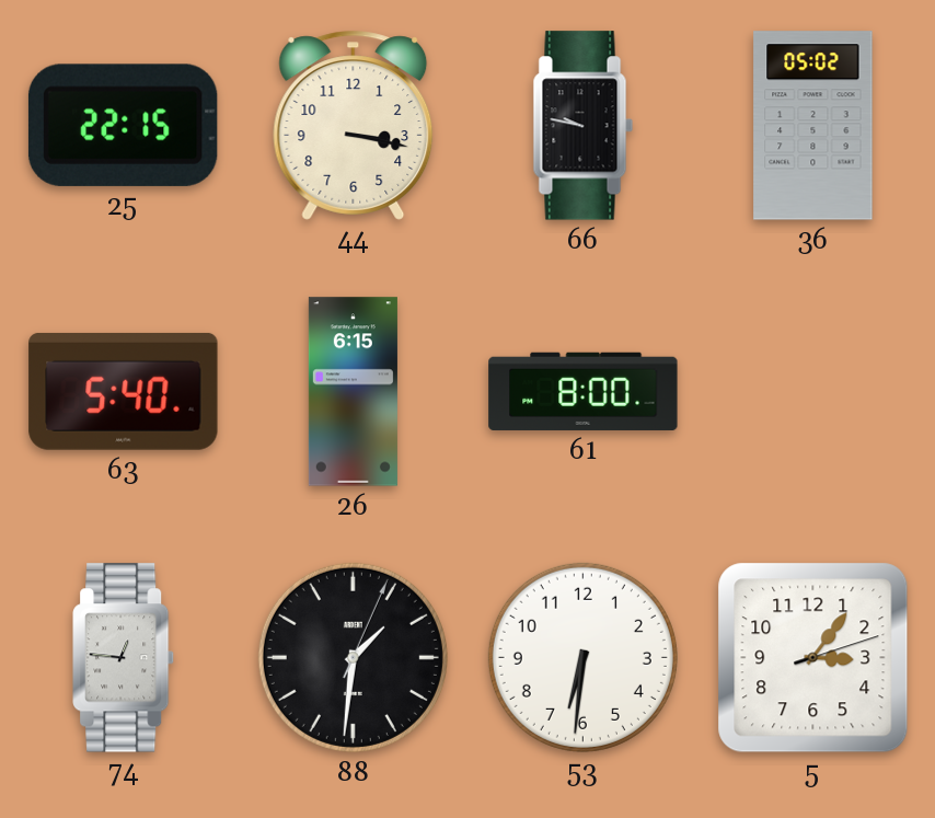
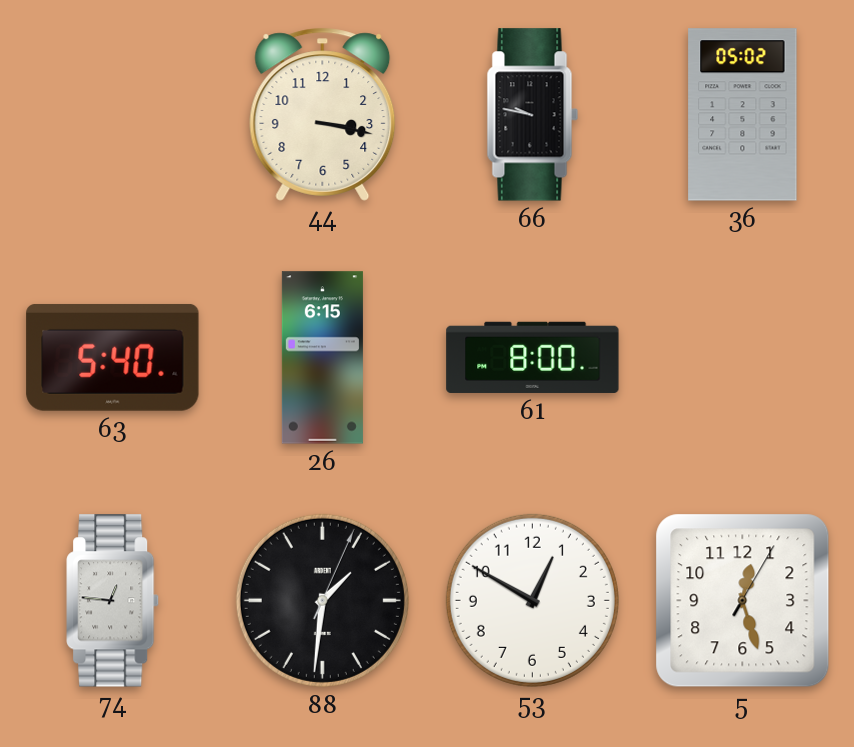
25: 22:15 -> none (123, 125)
53: 6:31 -> 12:50 (532, 600)
5: 3:06 -> 12:27 (743, 601)
